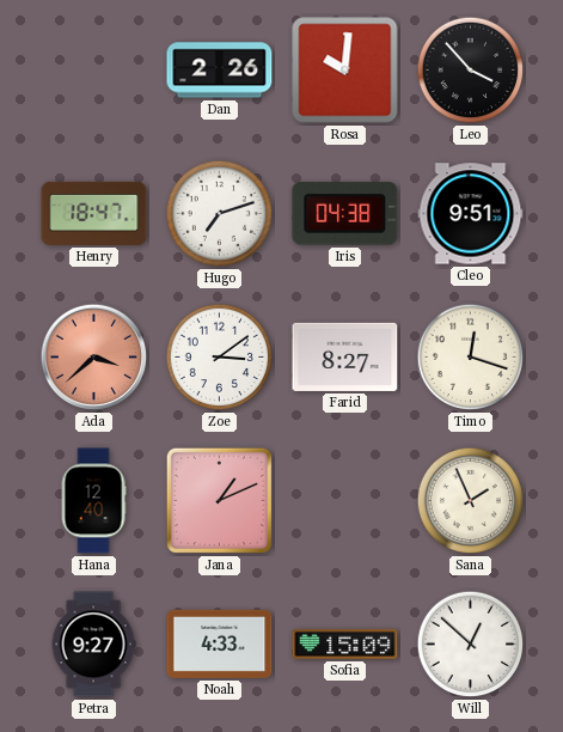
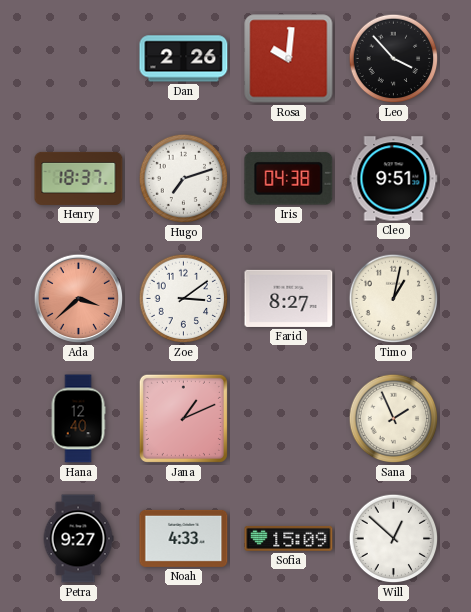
Henry: 18:47 -> 18:37 (79, 178)
Timo: 12:18 -> 1:02 (394, 299)
